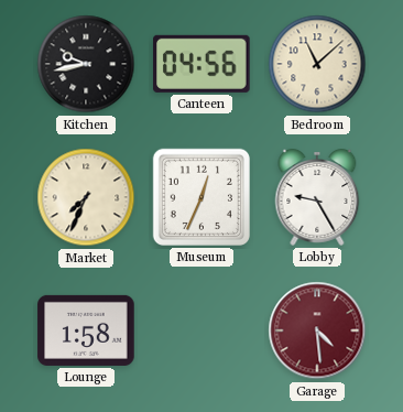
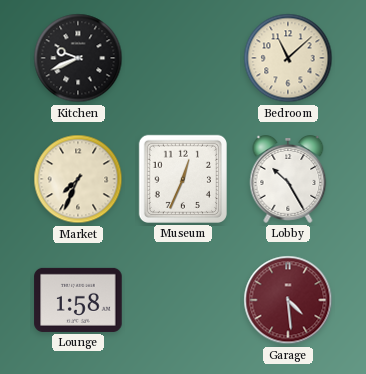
Kitchen: 9:43 -> 9:41 (78, 58)
Canteen: 04:56 -> none (201, 64)
Lobby: 9:25 -> 10:25 (288, 180)
